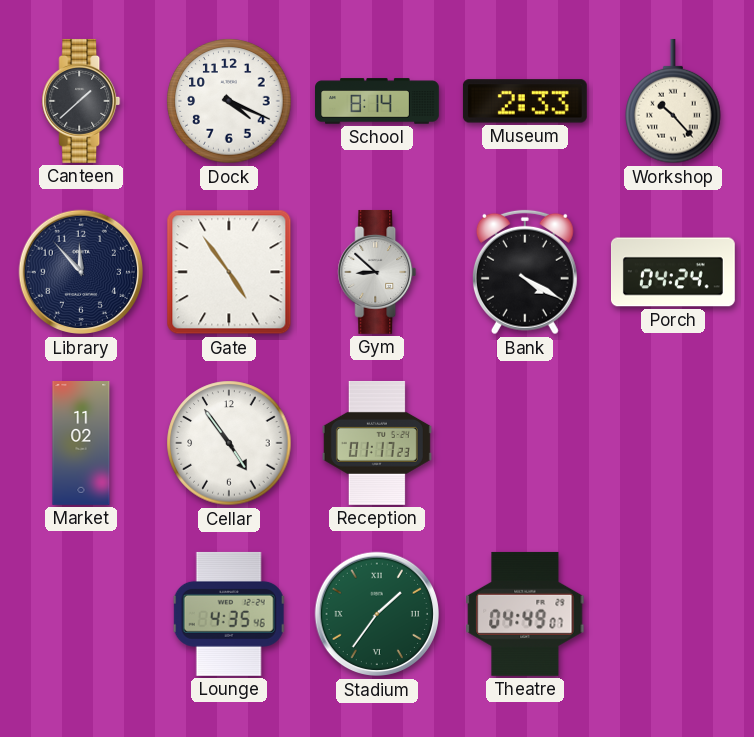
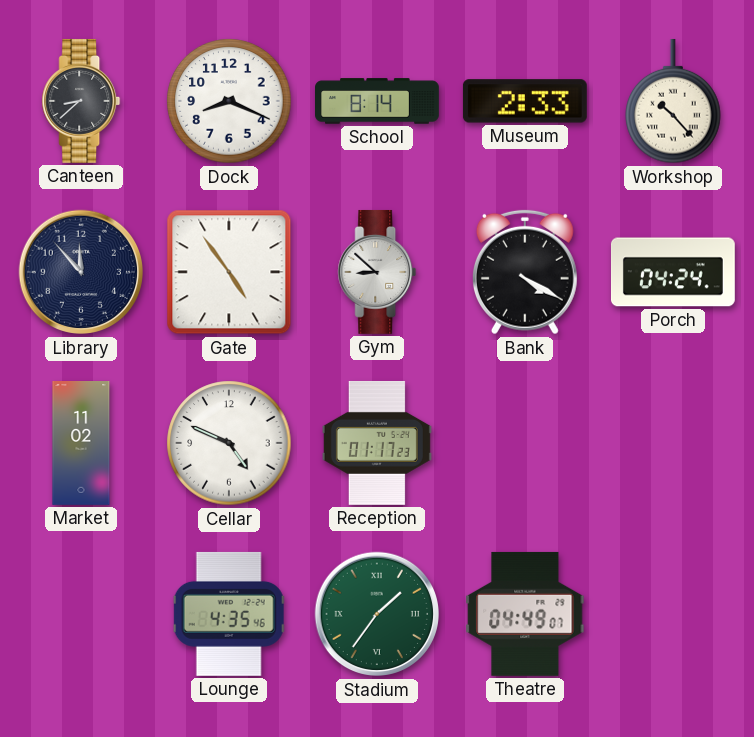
Canteen: 1:38 -> 8:38 (81, 101)
Dock: 4:19 -> 8:19 (229, 101)
Cellar: 4:54 -> 4:49 (229, 443)
